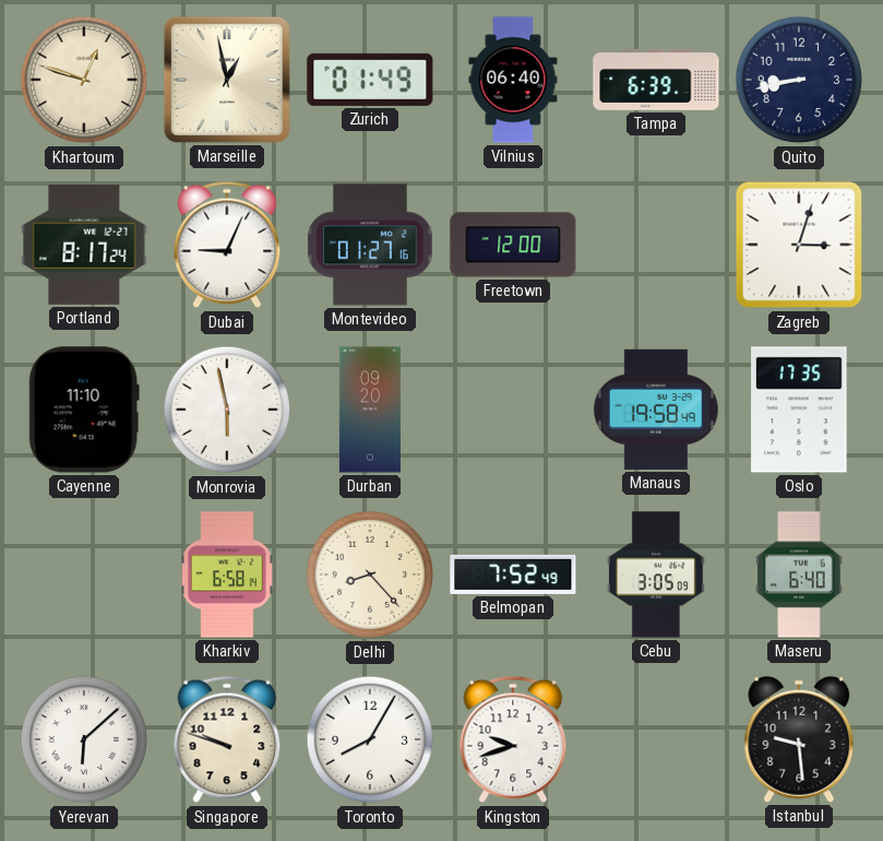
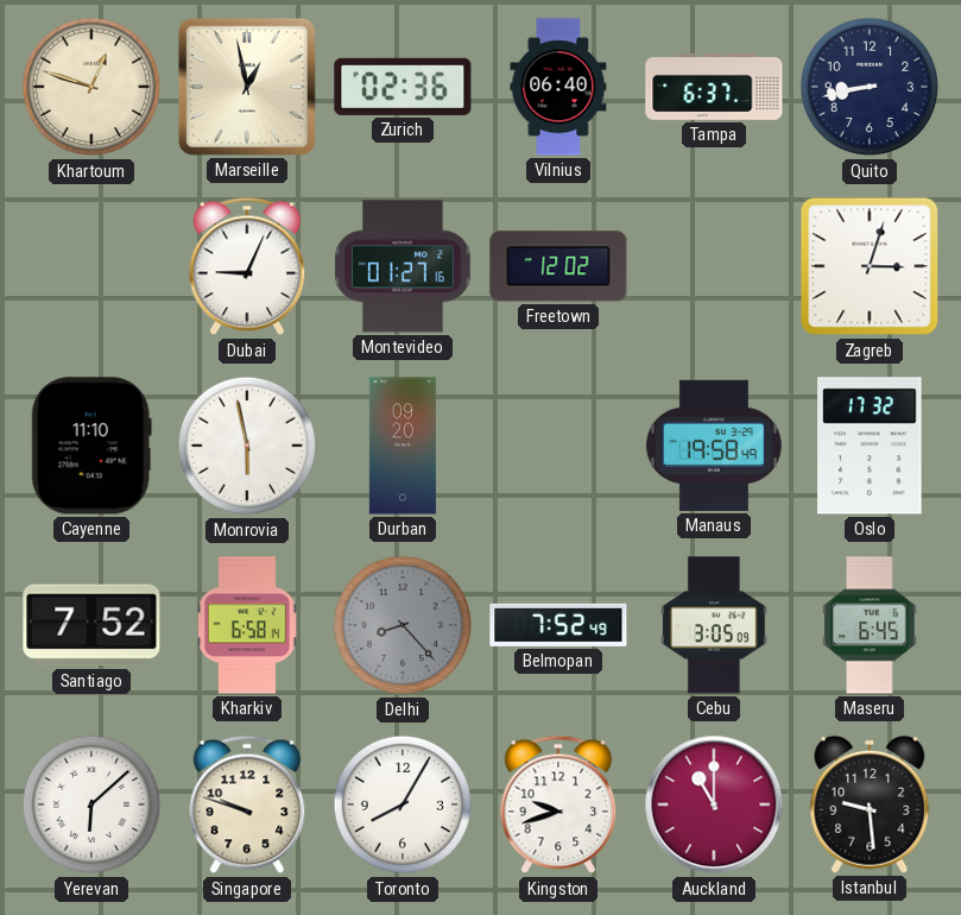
Zurich: 01:49 -> 02:36 (403, 87)
Tampa: 6:39 -> 6:37 (714, 87)
Portland: 8:17 -> none (84, 246)
Freetown: 12:00 -> 12:02 (558, 266)
Oslo: 17:35 -> 17:32 (870, 446)
Santiago: none -> 7:52 (91, 625)
Delhi dial: cream -> grey (403, 625)
Maseru: 6:40 -> 6:45 (870, 625)
Auckland: none -> 11:00 (714, 804)
